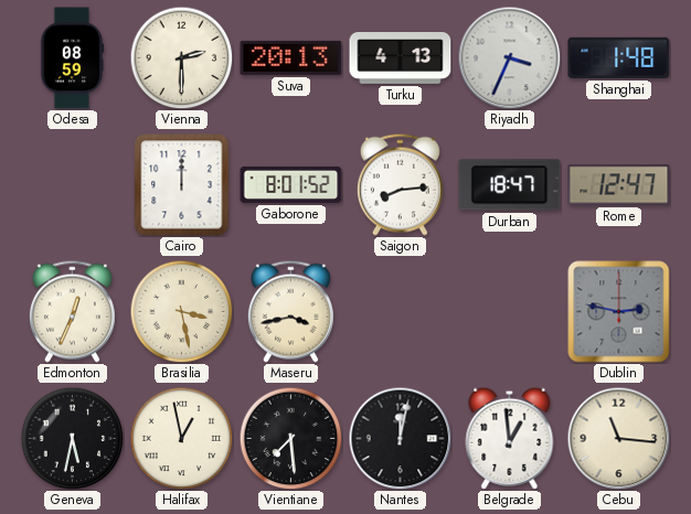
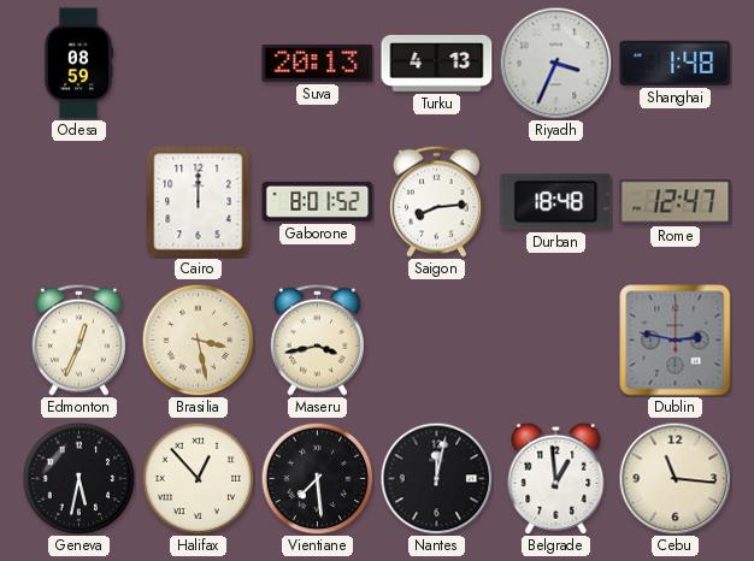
Vienna: 2:30 -> none (181, 57)
Durban: 18:47 -> 18:48 (556, 202)
Halifax: 12:58 -> 12:53 (198, 478)
